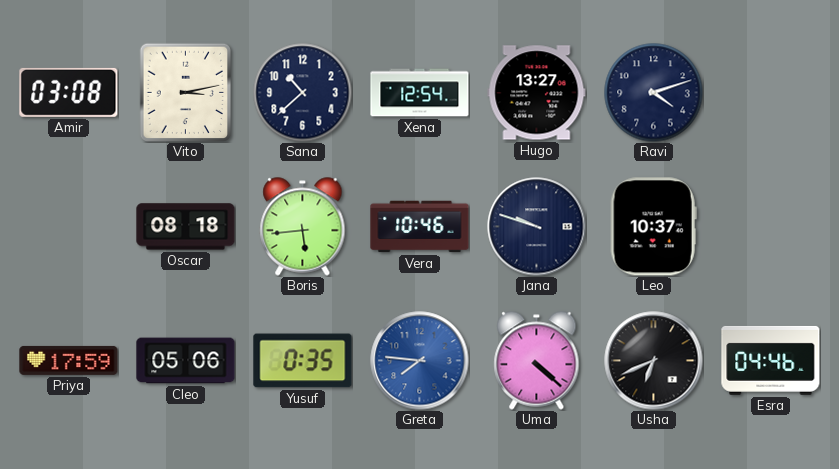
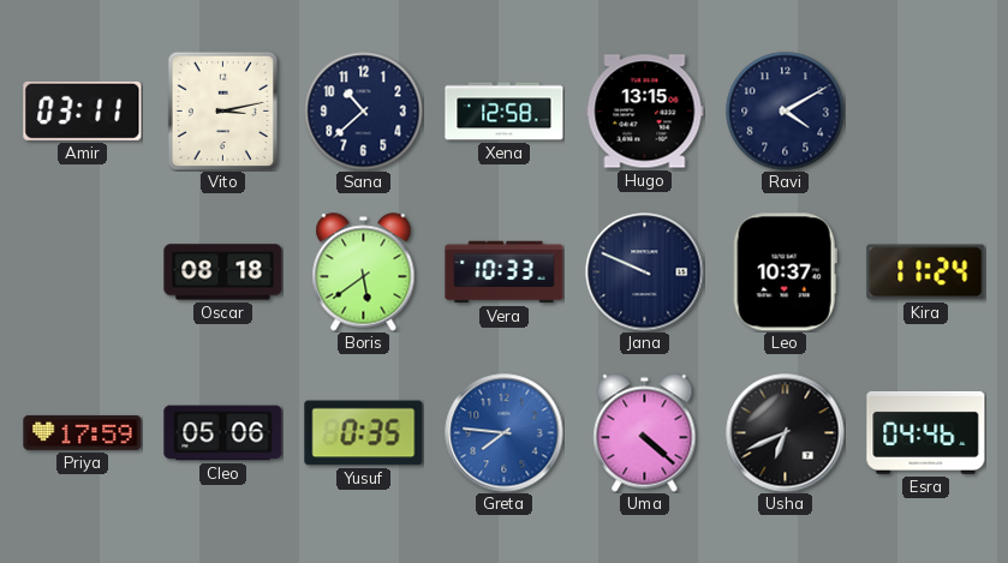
Amir: 03:08 -> 03:11 (83, 110)
Xena: 12:54 -> 12:58 (505, 112)
Hugo: 13:27 -> 13:15 (645, 112)
Ravi: 4:12 -> 4:10 (786, 112)
Boris: 5:44 -> 5:39 (364, 272)
Vera: 10:46 -> 10:33 (505, 272)
Jana: 9:48 -> 9:49 (645, 272)
Kira: none -> 11:24 (926, 272)
